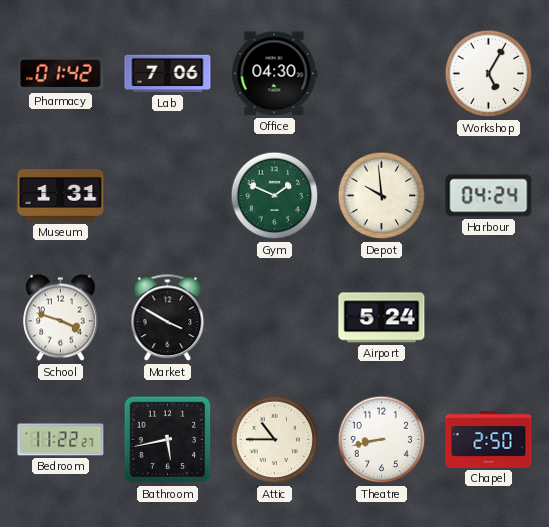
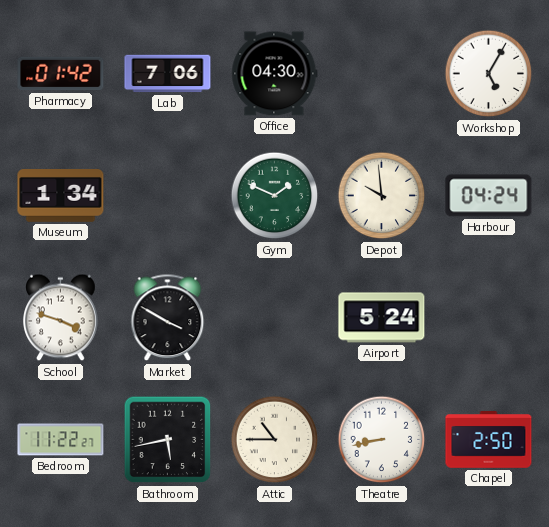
Museum: 1:31 -> 1:34 (61, 196)
